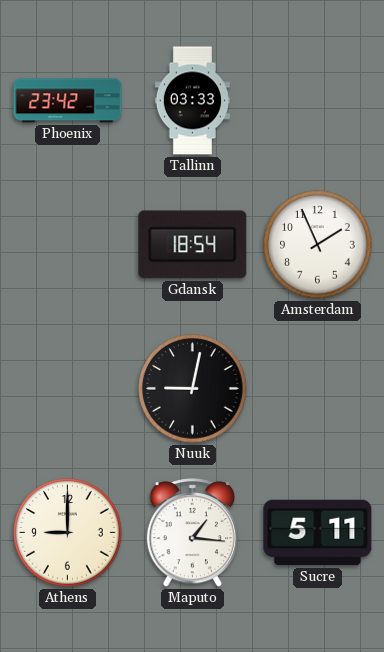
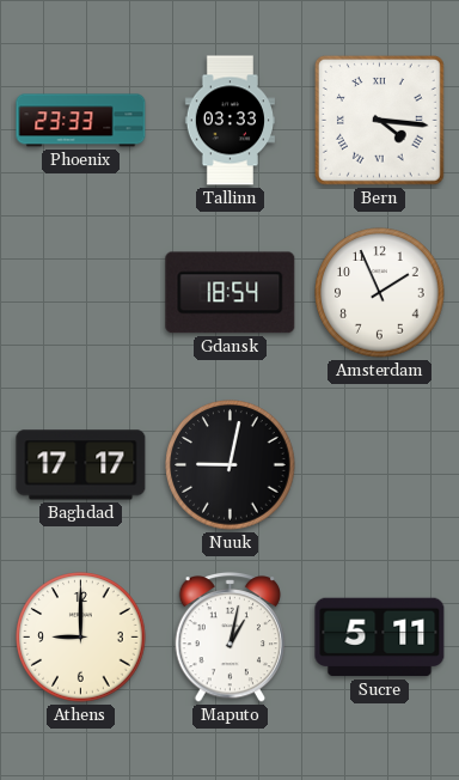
Phoenix: 23:42 -> 23:33 (81, 121)
Bern: none -> 4:16 (380, 121)
Baghdad: none -> 17:17 (81, 465)
Maputo: 1:16 -> 1:02 (231, 638)
